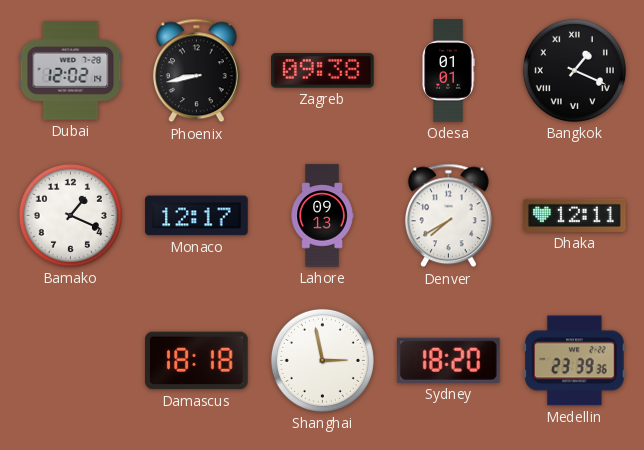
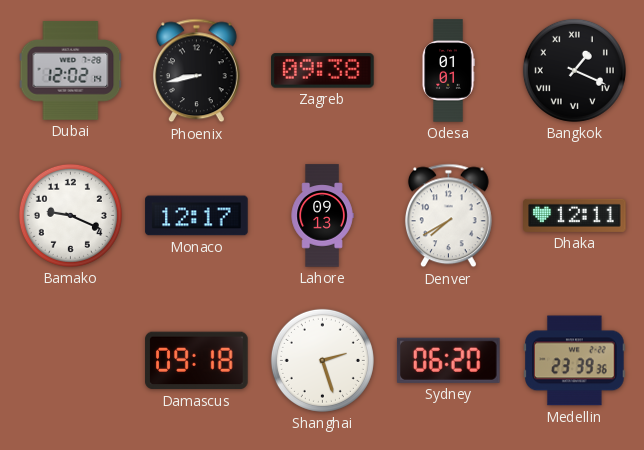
Bamako: 1:19 -> 9:19 (70, 215)
Damascus: 18:18 -> 09:18 (197, 361)
Shanghai: 2:58 -> 2:27 (322, 360)
Sydney: 18:20 -> 06:20 (448, 360)
